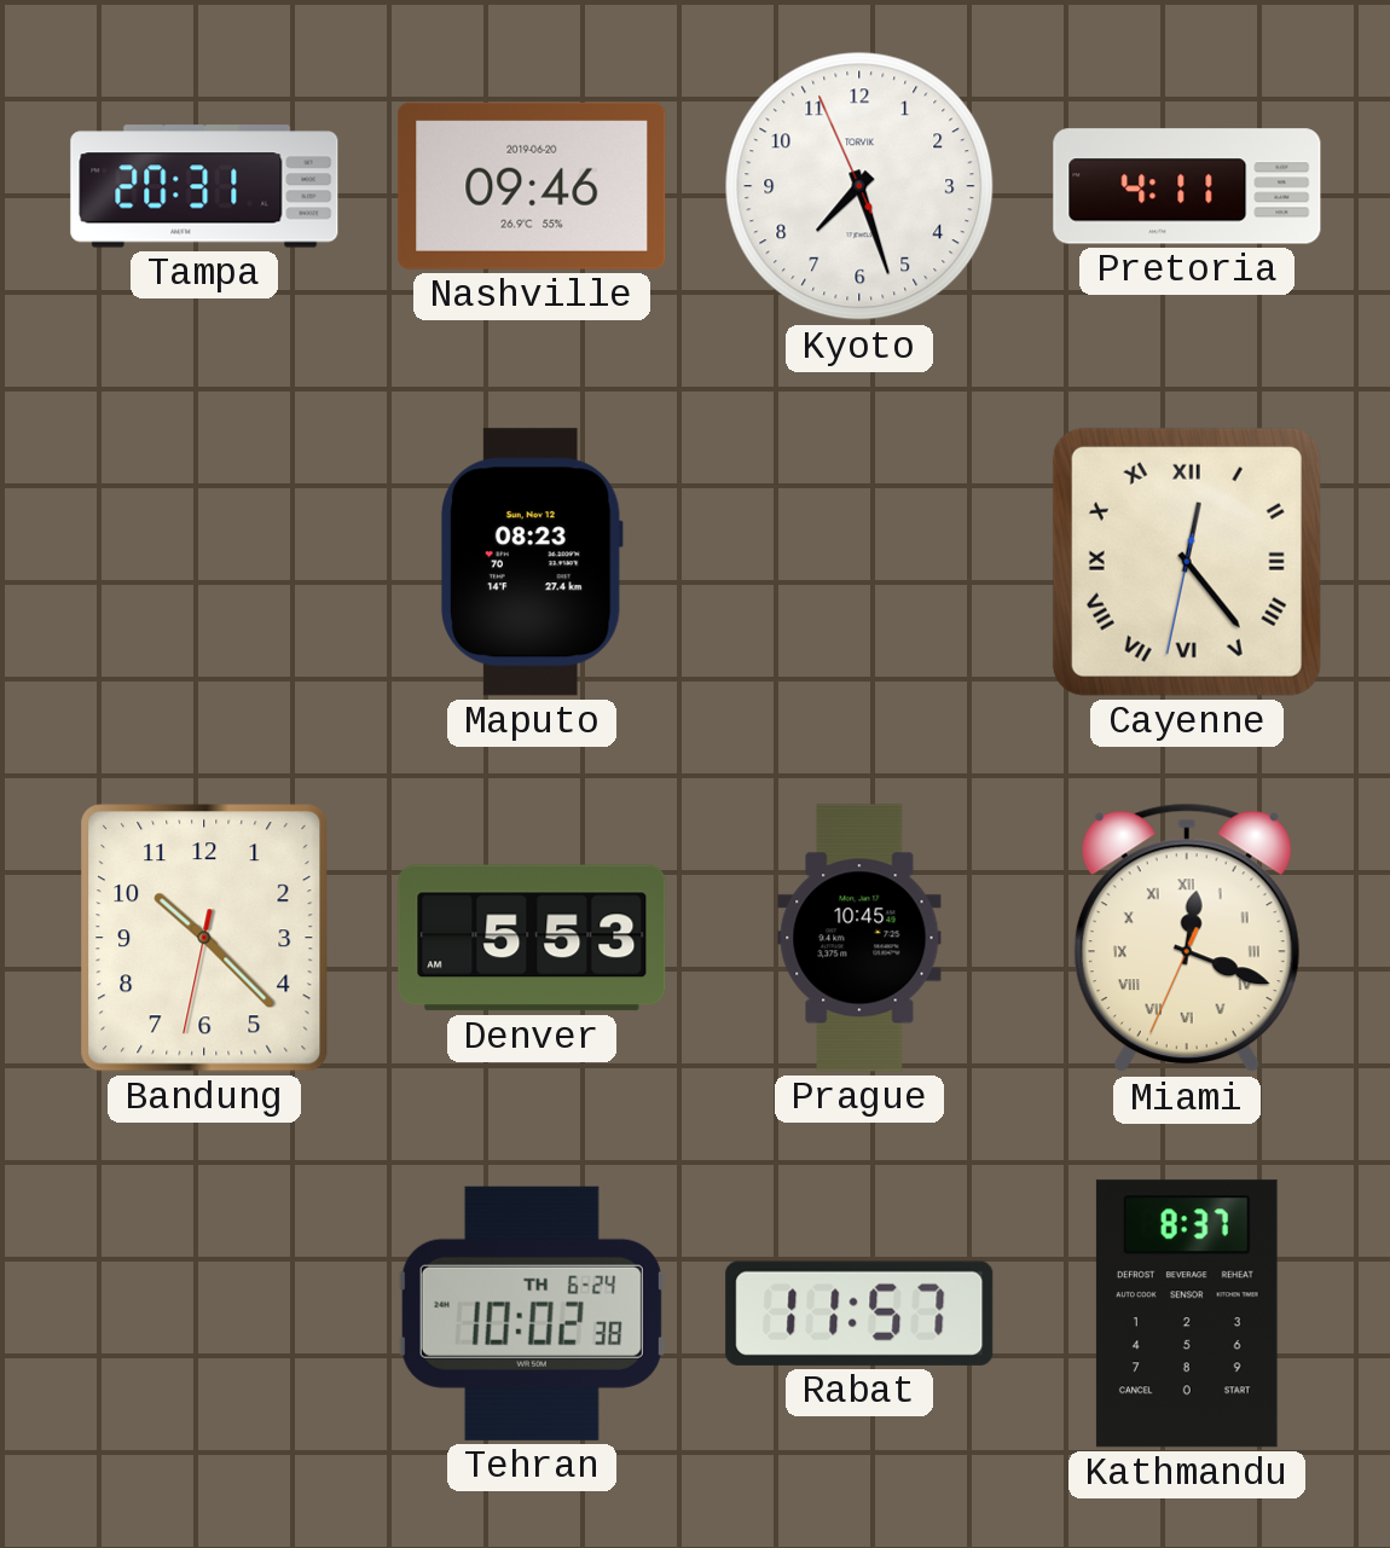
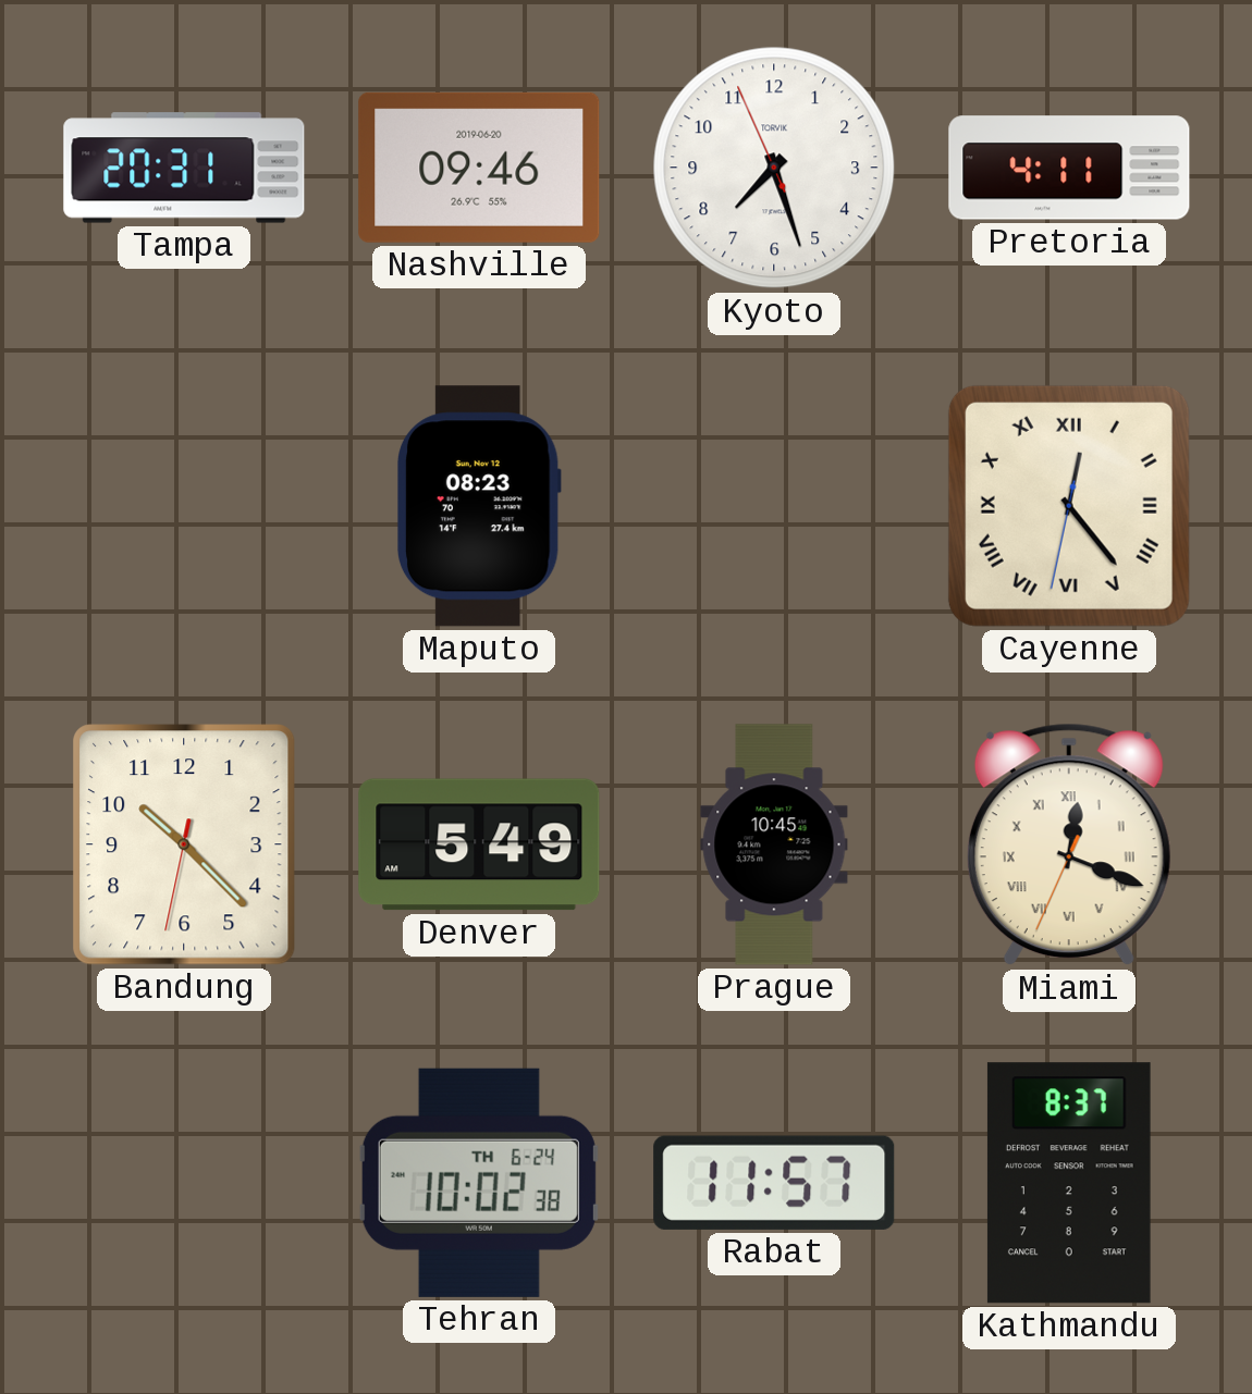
Denver: 5:53 -> 5:49 (479, 844)
